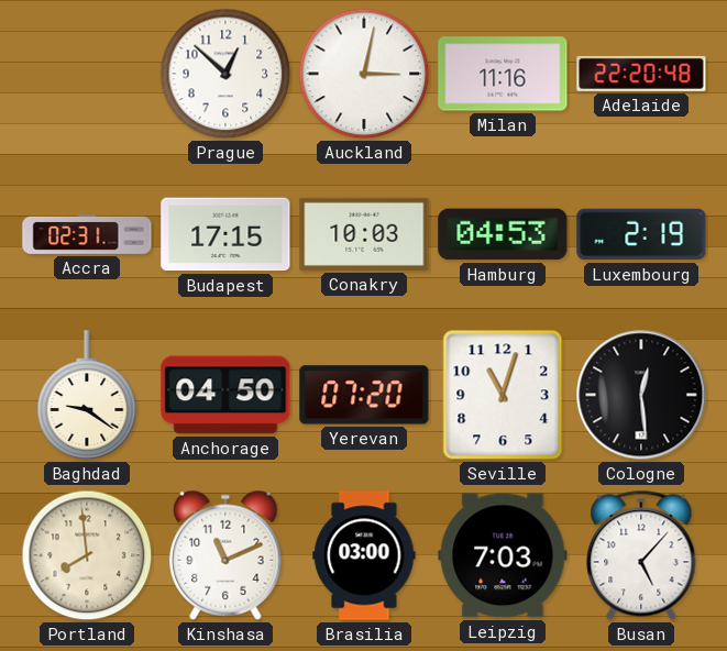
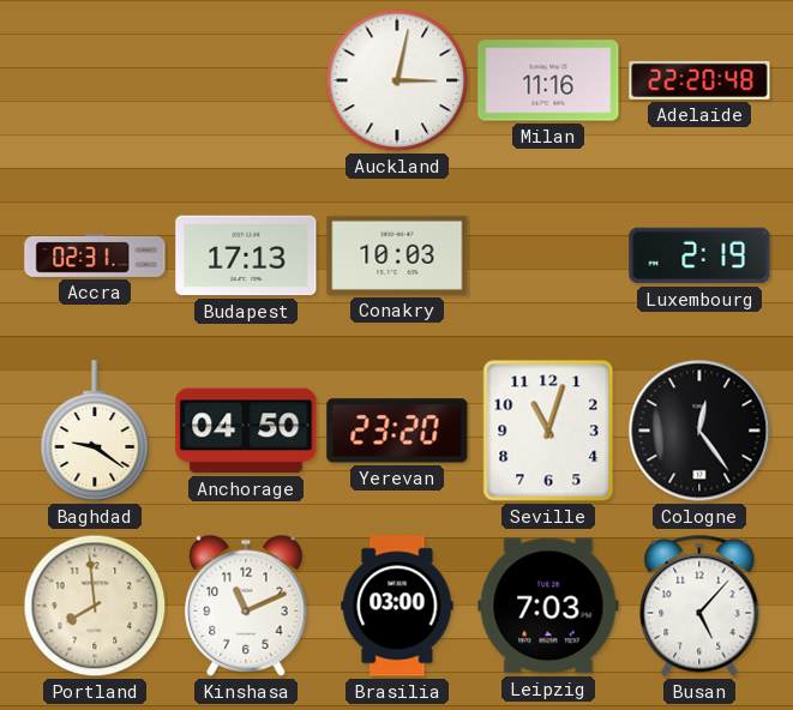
Prague: 12:52 -> none (225, 74)
Budapest: 17:15 -> 17:13 (246, 255)
Hamburg: 04:53 -> none (503, 234)
Yerevan: 07:20 -> 23:20 (397, 431)
Cologne: 12:29 -> 12:24 (699, 431)
